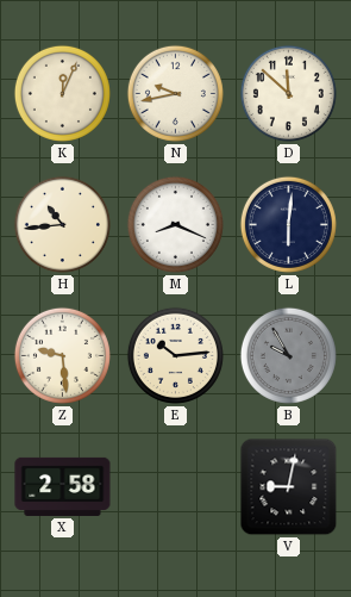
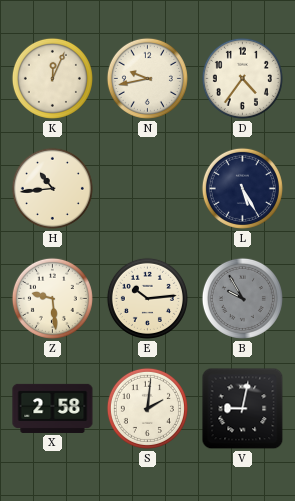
D: 11:52 -> 4:36 (242, 78)
M: 8:19 -> none (175, 224)
L: 6:01 -> 5:25 (242, 188)
S: none -> 2:01 (147, 408)
